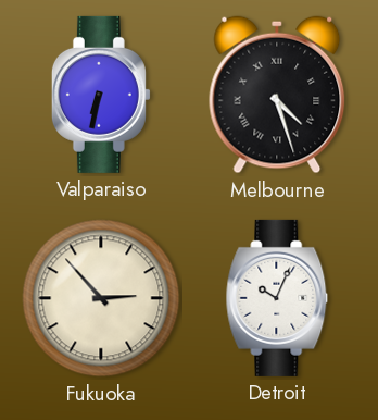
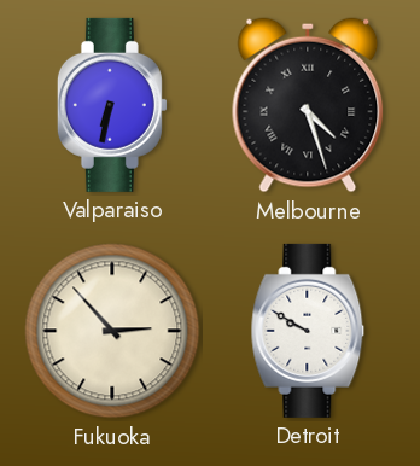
Detroit: 10:04 -> 9:50 (308, 331)
